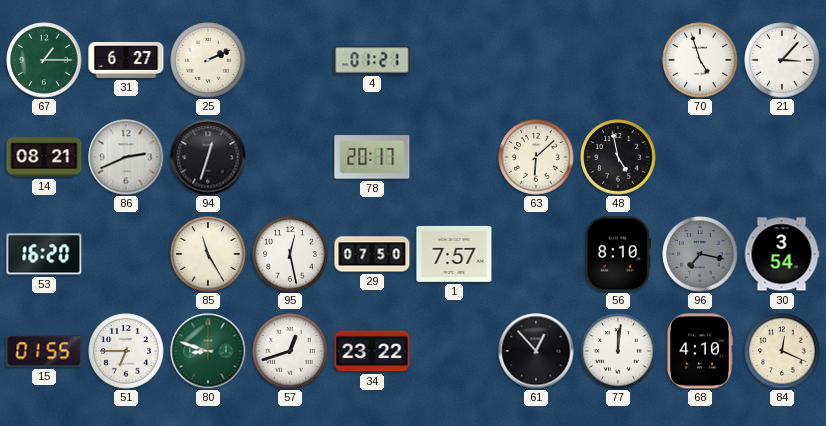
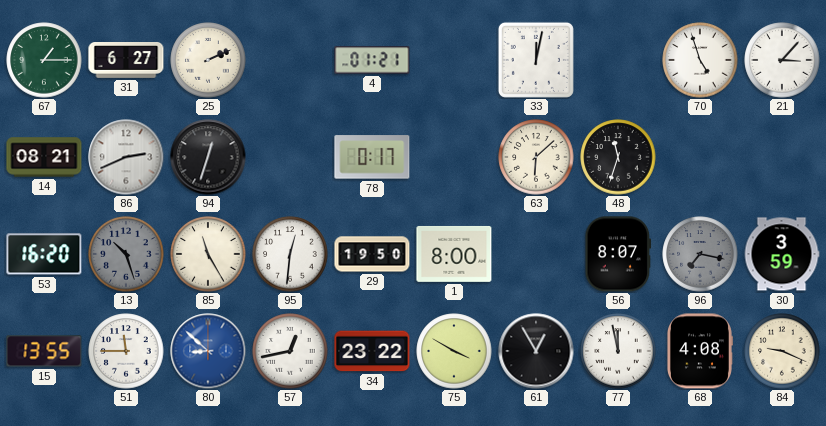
33: none -> 12:02 (536, 60)
78: 20:17 -> 0:17 (372, 157)
48: 4:58 -> 11:33 (618, 157)
13: none -> 10:27 (126, 254)
95: 12:28 -> 12:31 (290, 254)
29: 07:50 -> 19:50 (372, 254)
1: 7:57 -> 8:00 (454, 254)
56: 8:10 -> 8:07 (618, 254)
30: 3:54 -> 3:59 (782, 254)
15: 01:55 -> 13:55 (44, 351)
51: 6:45 -> 11:45 (126, 351)
80: 8:48 -> 8:52 (208, 351)
80 dial: green -> blue (208, 351)
57: 12:42 -> 12:43 (290, 351)
75: none -> 3:50 (454, 351)
61: 12:53 -> 12:55 (536, 351)
77: 12:01 -> 11:58 (618, 351)
68: 4:10 -> 4:08 (699, 351)
84: 12:19 -> 9:19 (782, 351)
